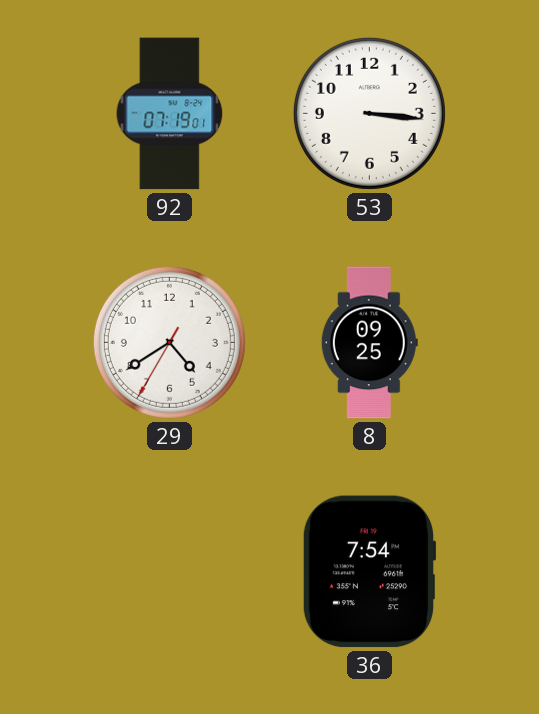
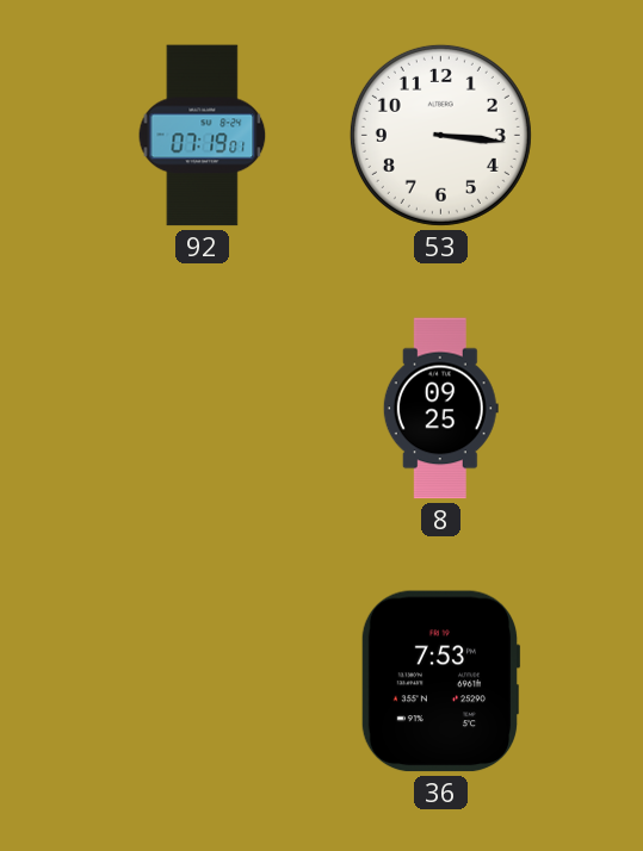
29: 4:39 -> none (169, 342)
36: 7:54 -> 7:53 (440, 682)
